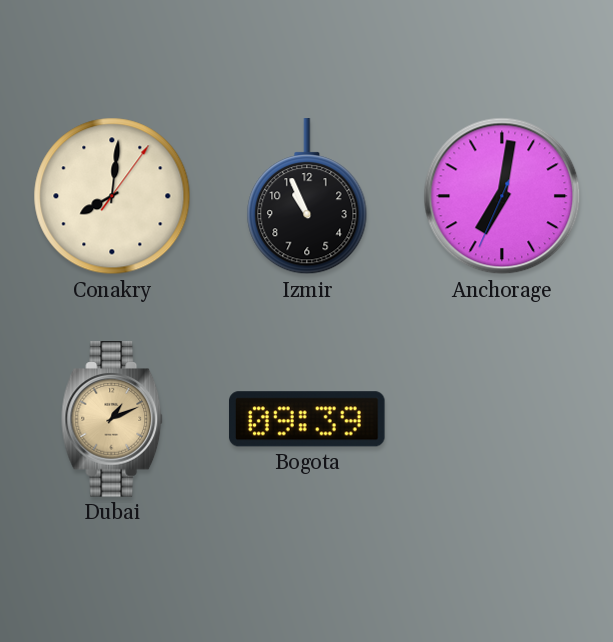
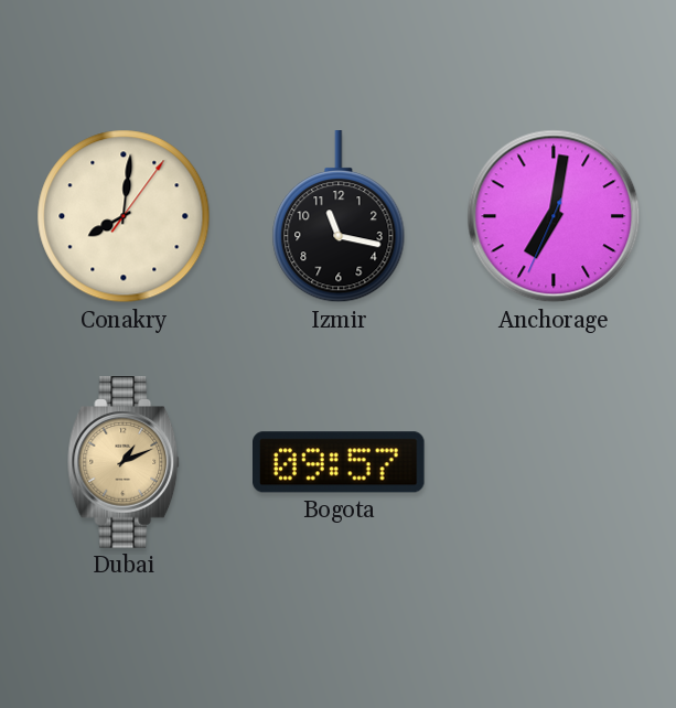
Izmir: 10:56 -> 11:17 (339, 217)
Bogota: 09:39 -> 09:57 (340, 462)
